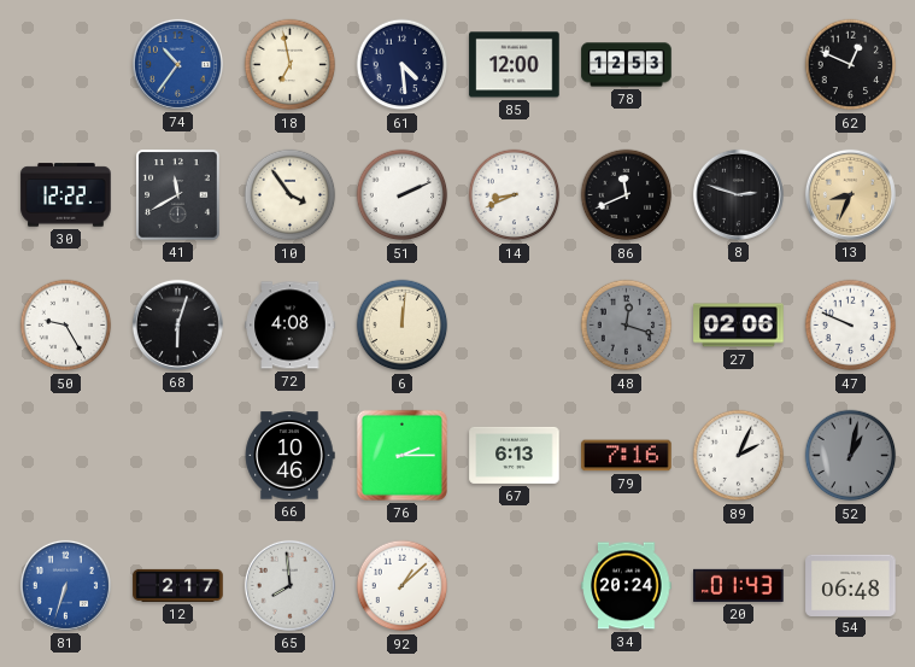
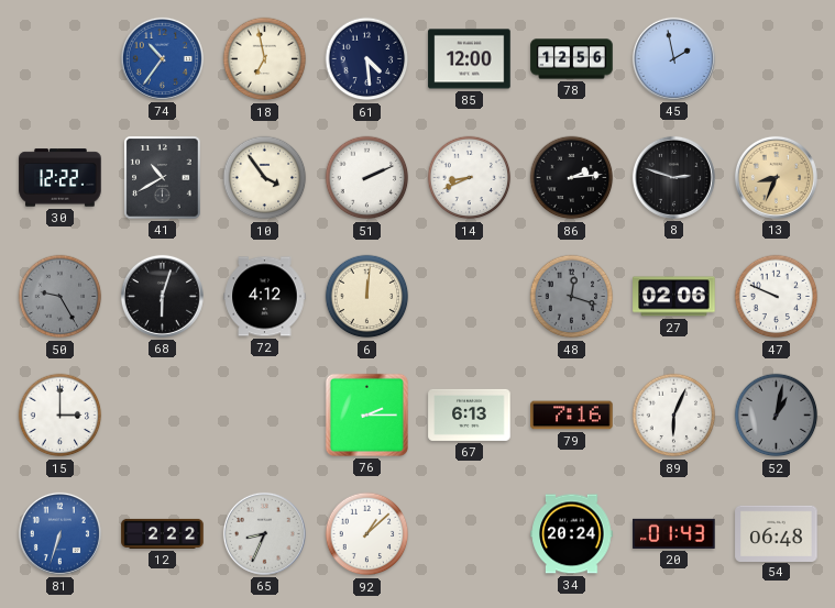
78: 12:53 -> 12:56 (572, 59)
45: none -> 1:58 (673, 58)
62: 12:49 -> none (851, 65)
41: 11:40 -> 10:40 (163, 178)
86: 11:41 -> 2:14 (572, 178)
50 dial: white -> grey (61, 297)
72: 4:08 -> 4:12 (265, 297)
15: none -> 3:00 (61, 416)
66: 10:46 -> none (289, 456)
89: 2:04 -> 6:04 (674, 416)
12: 2:17 -> 2:22 (163, 533)
65: 7:59 -> 8:34 (264, 533)
